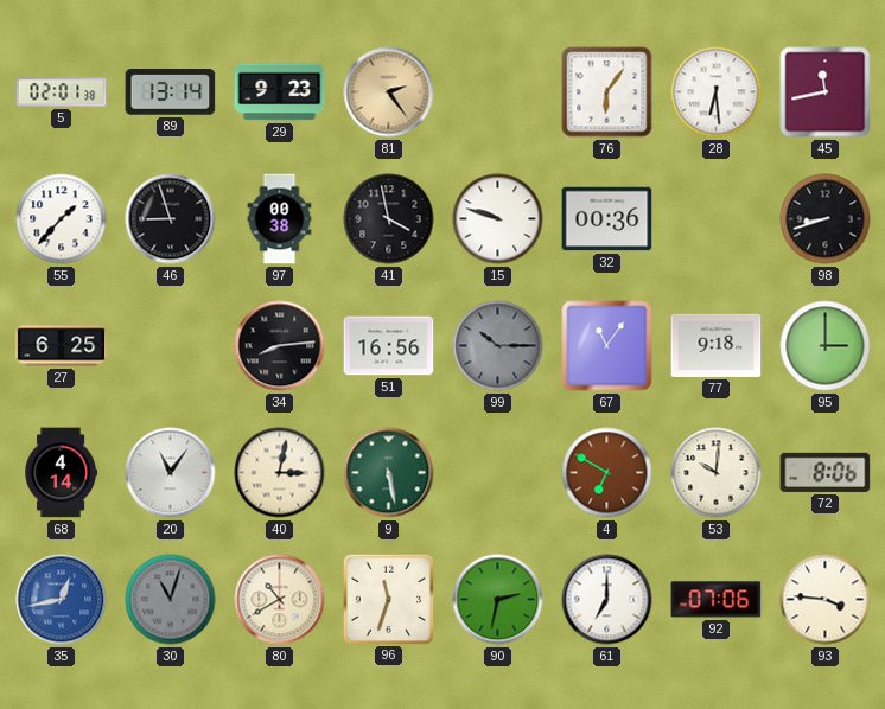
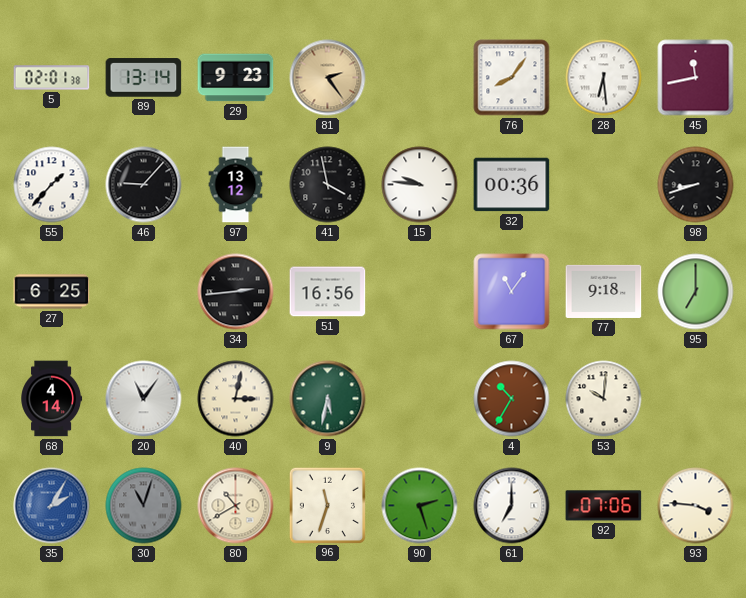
76: 6:06 -> 8:06 (512, 78)
46: 8:57 -> 9:07 (144, 185)
97: 00:38 -> 13:12 (236, 185)
15: 9:48 -> 9:46 (420, 185)
34: 8:14 -> 2:44 (236, 292)
99: 10:15 -> none (498, 346)
95: 3:00 -> 7:00 (696, 292)
9: 5:28 -> 5:32 (328, 399)
4: 6:50 -> 10:35 (512, 399)
72: 8:06 -> none (826, 472)
35: 12:43 -> 2:05 (52, 506)
90: 2:32 -> 2:27 (420, 506)
